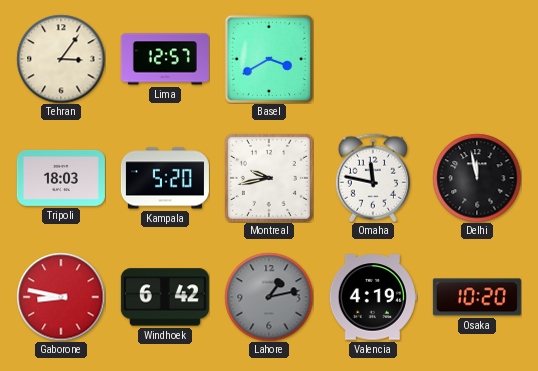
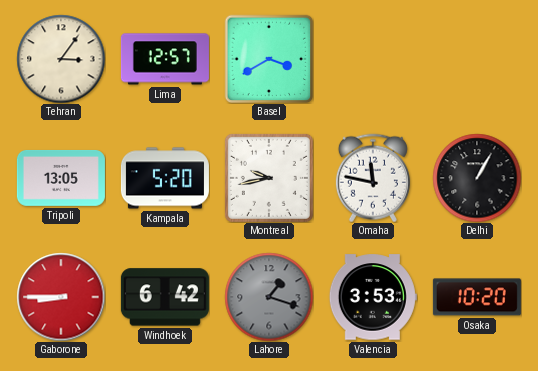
Tripoli: 18:03 -> 13:05 (61, 178)
Delhi: 11:58 -> 1:05 (477, 178)
Gaborone: 8:47 -> 8:45 (61, 297)
Lahore: 1:13 -> 1:18 (269, 297)
Valencia: 4:19 -> 3:53 (373, 297)
